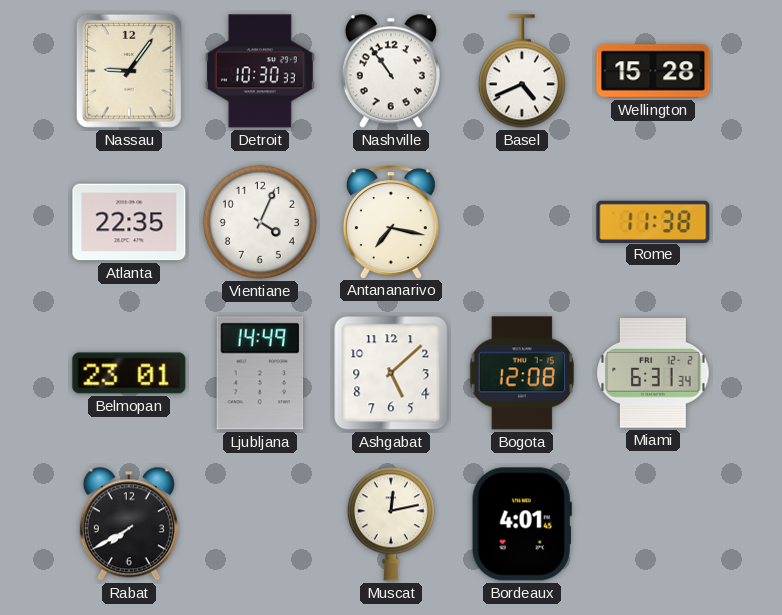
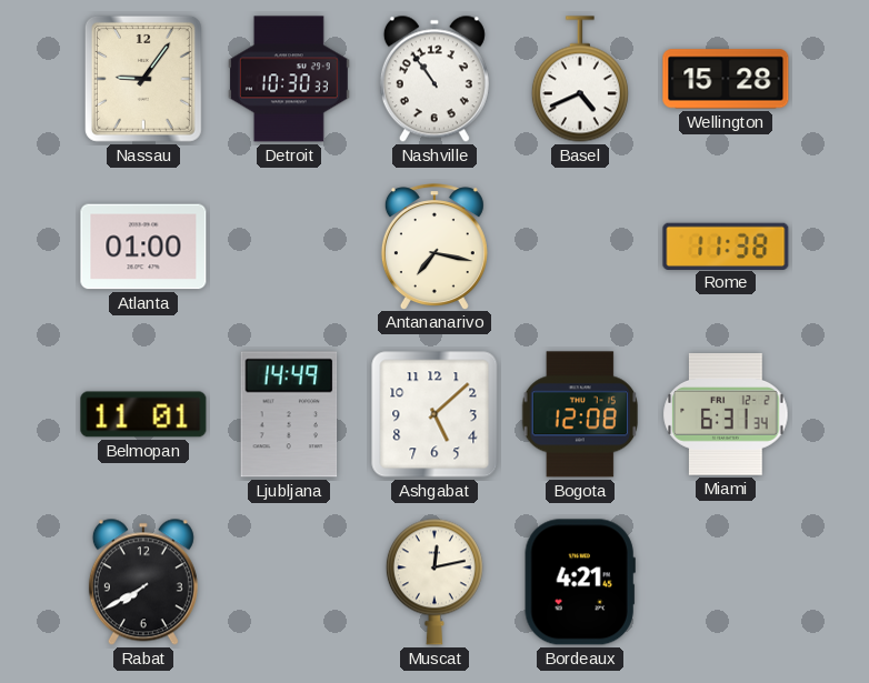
Atlanta: 22:35 -> 01:00 (143, 247)
Vientiane: 4:04 -> none (260, 222)
Belmopan: 23:01 -> 11:01 (143, 414)
Bordeaux: 4:01 -> 4:21 (580, 582)
